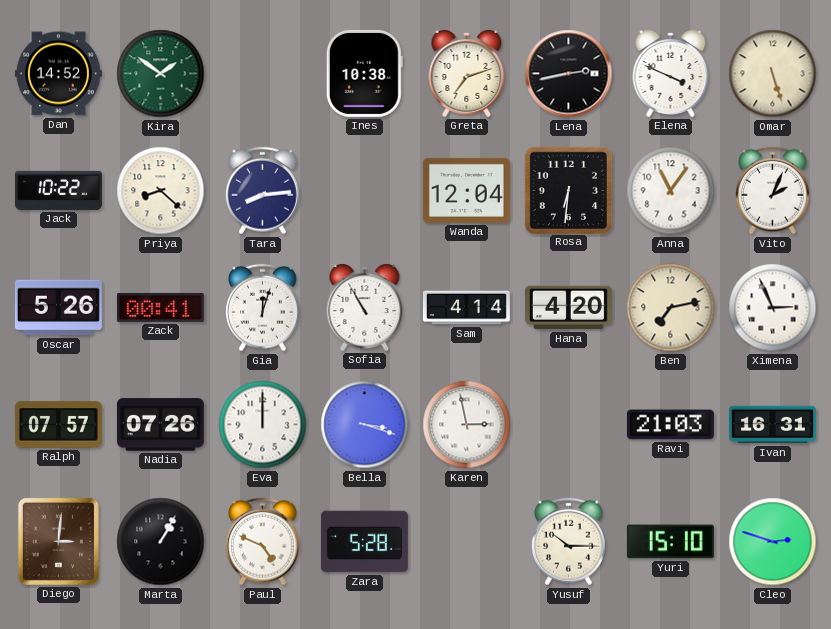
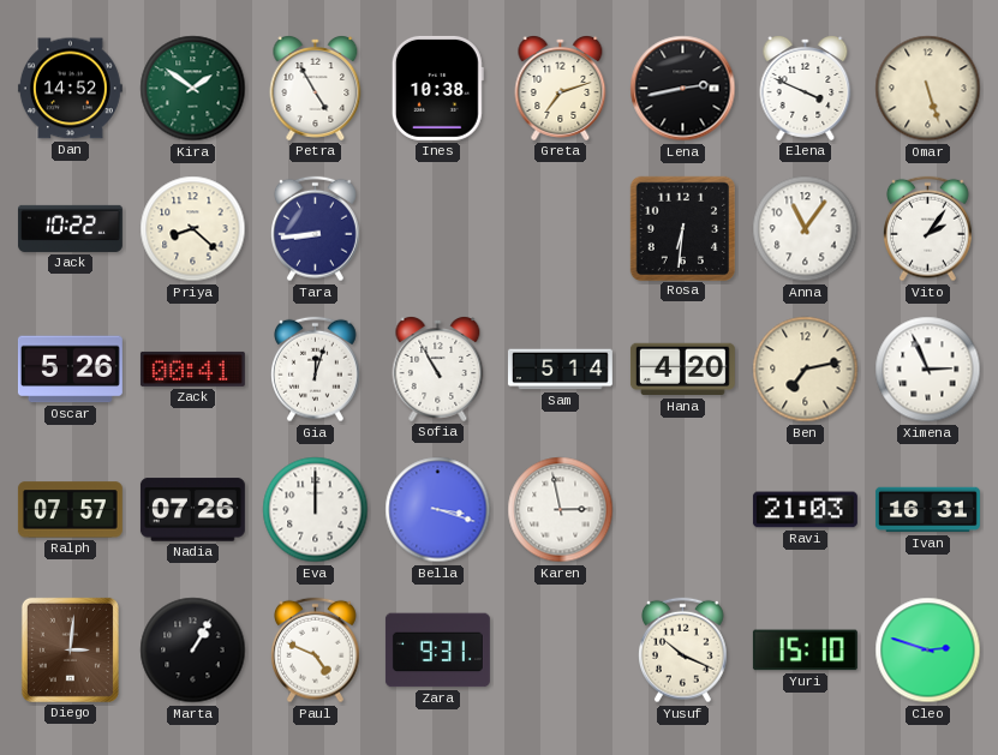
Petra: none -> 4:55 (316, 89)
Tara: 8:14 -> 8:44 (316, 229)
Wanda: 12:04 -> none (466, 190)
Vito: 2:04 -> 2:06 (928, 229)
Sam: 4:14 -> 5:14 (560, 370)
Zara: 5:28 -> 9:31 (437, 651)
Yusuf: 10:15 -> 10:19 (683, 651)
